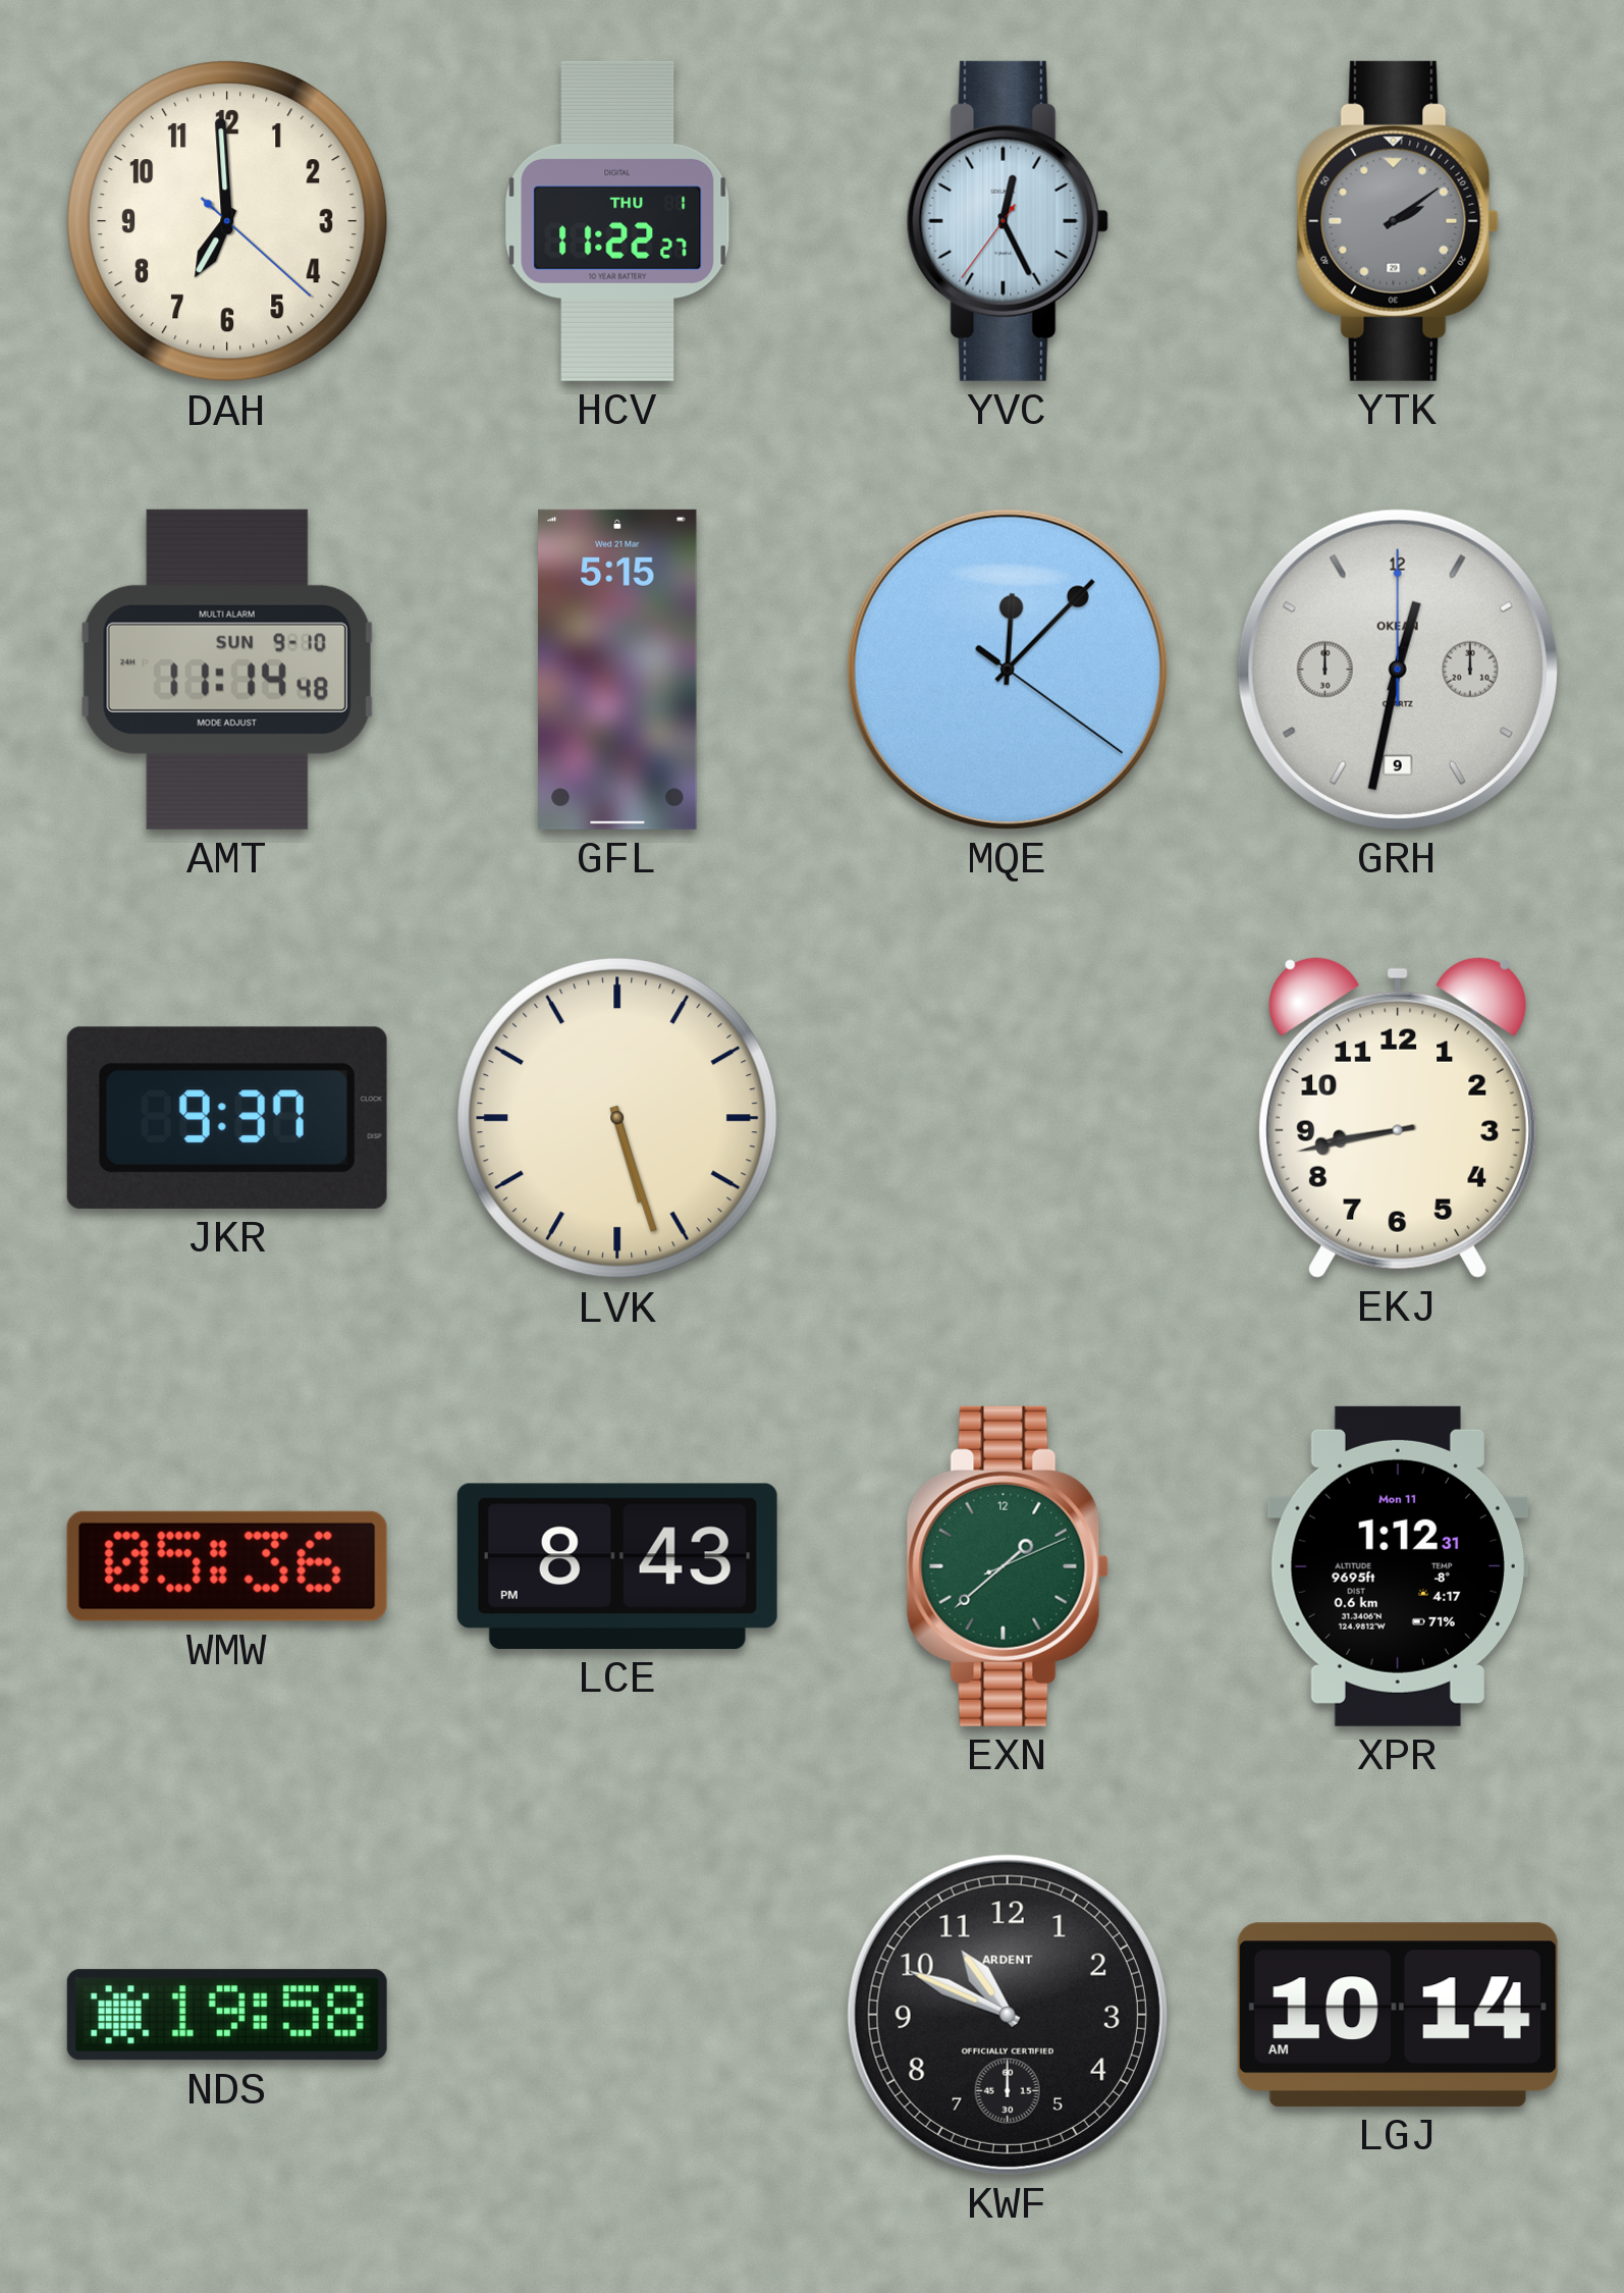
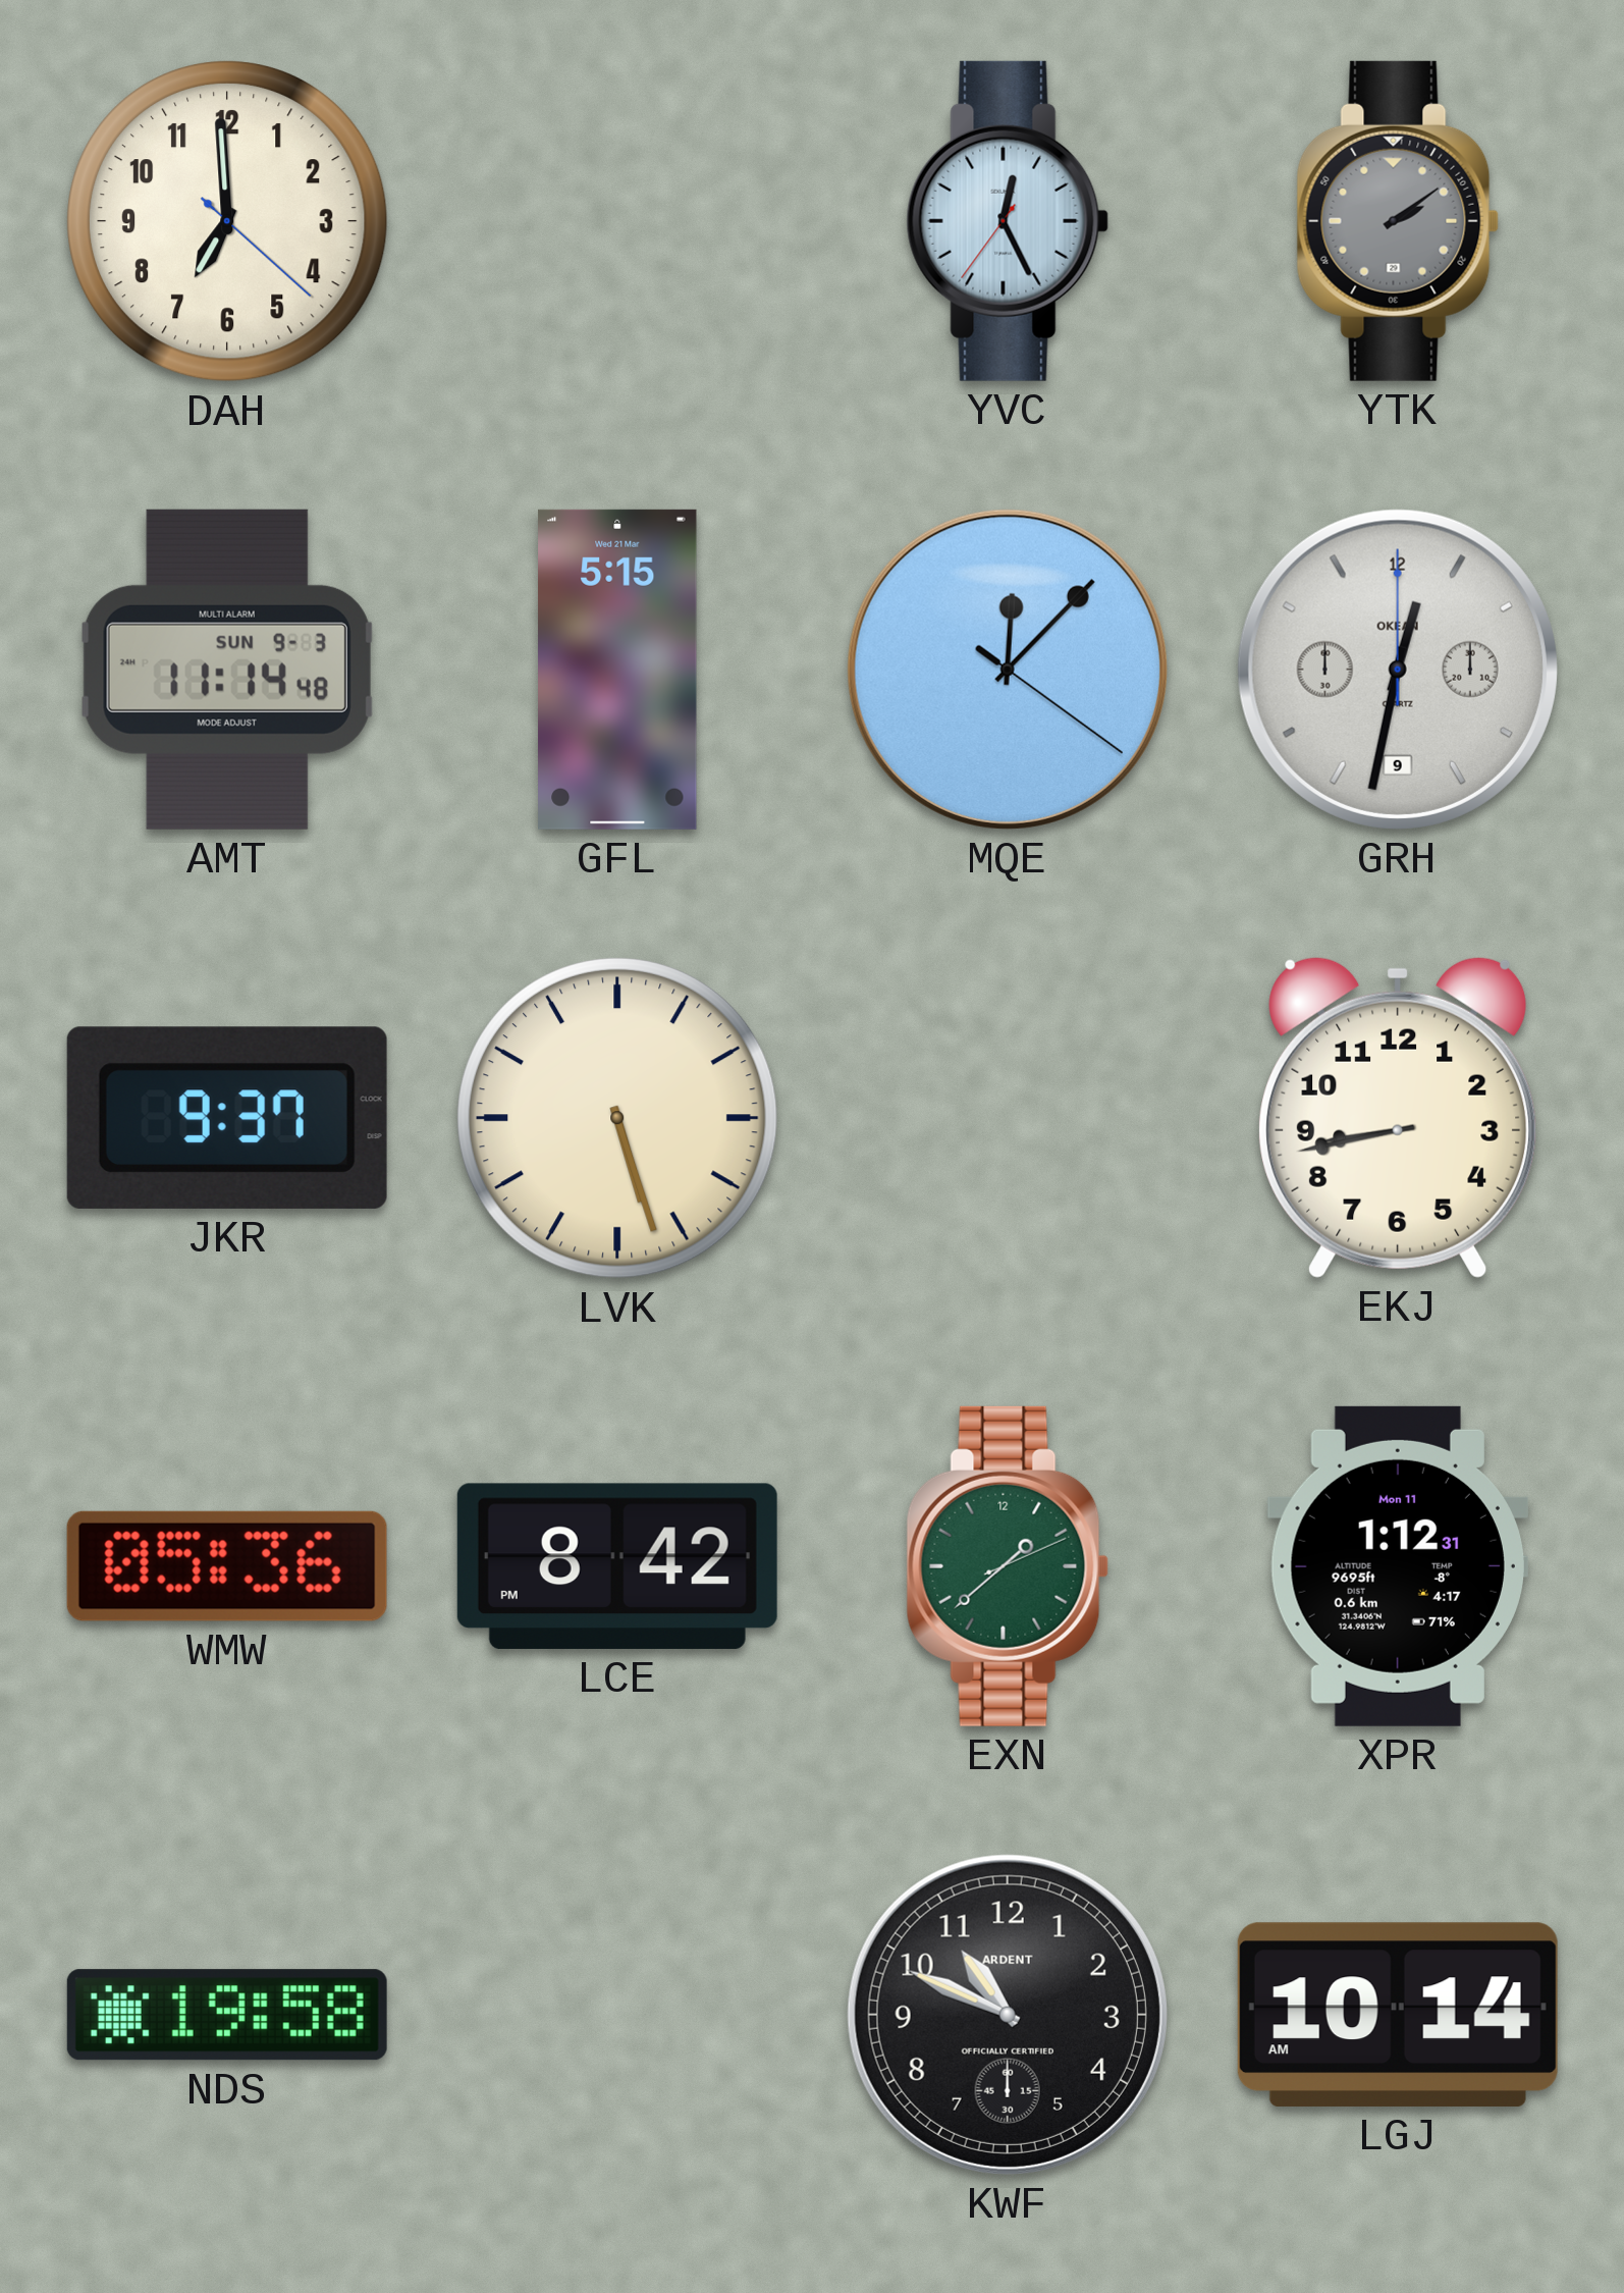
HCV: 11:22 -> none (617, 221)
AMT date: SUN 9-10 -> SUN 9-3 (227, 670)
LCE: 8:43 -> 8:42 (617, 1566)
